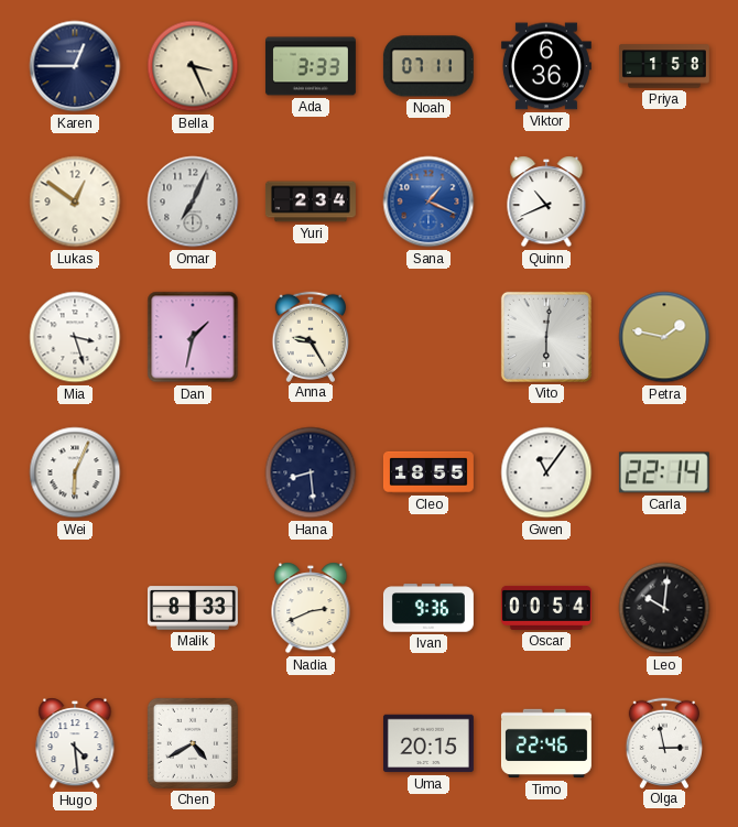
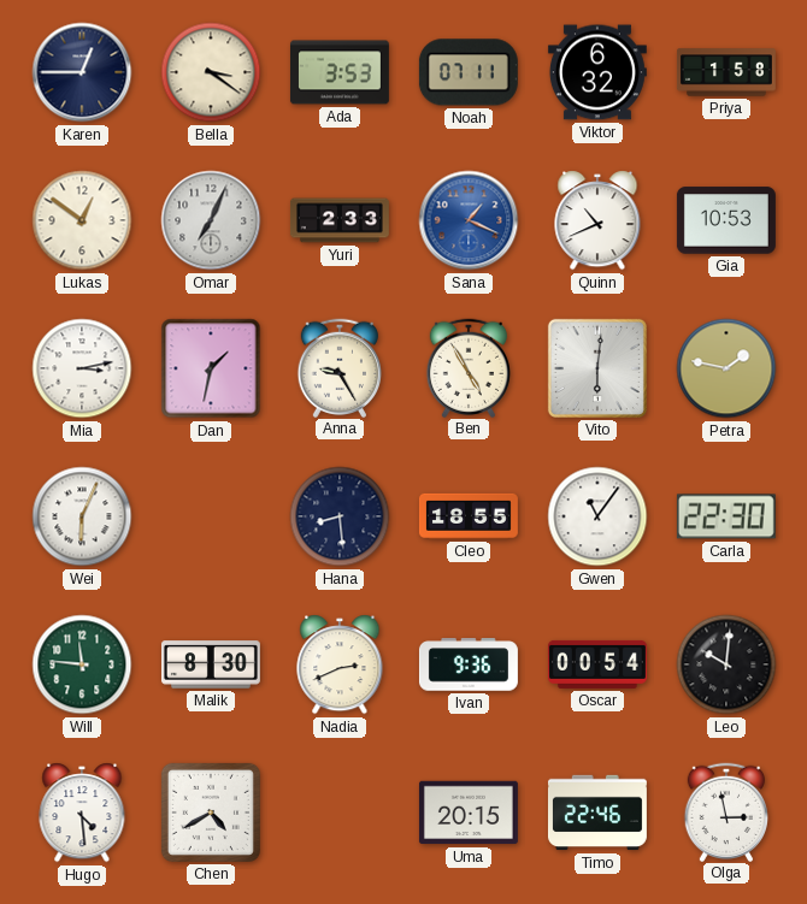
Bella: 3:26 -> 3:21 (211, 72)
Ada: 3:33 -> 3:53 (340, 72)
Viktor: 6:36 -> 6:32 (597, 72)
Yuri: 2:34 -> 2:33 (340, 220)
Gia: none -> 10:53 (726, 220)
Mia: 3:27 -> 3:13 (82, 368)
Ben: none -> 4:55 (467, 367)
Carla: 22:14 -> 22:30 (726, 516)
Will: none -> 11:46 (82, 664)
Malik: 8:33 -> 8:30 (211, 664)
